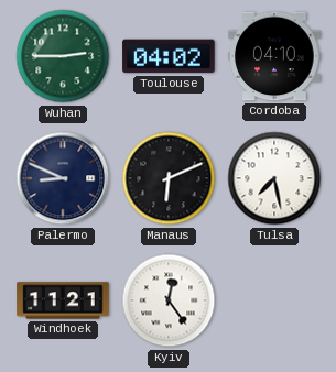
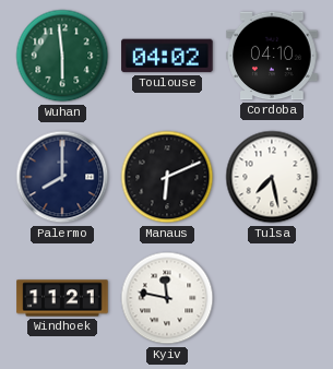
Wuhan: 2:45 -> 5:59 (62, 56)
Palermo: 8:49 -> 8:00 (62, 177)
Kyiv: 12:24 -> 11:47 (167, 298)
